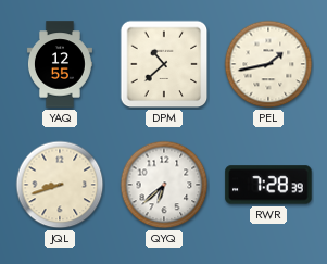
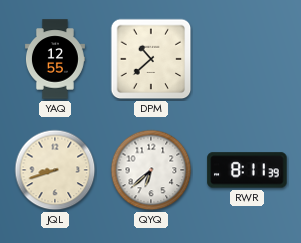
PEL: 1:43 -> none (268, 64)
RWR: 7:28 -> 8:11 (247, 170)
